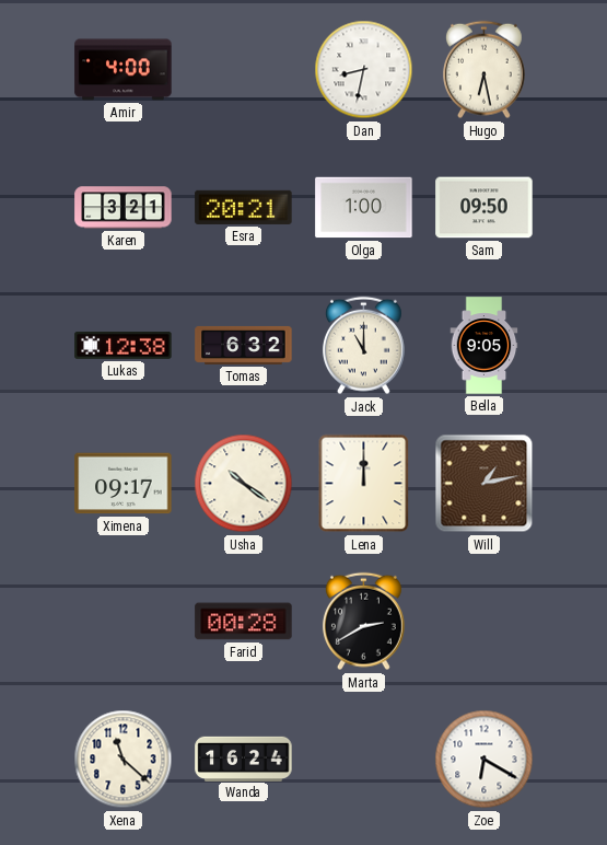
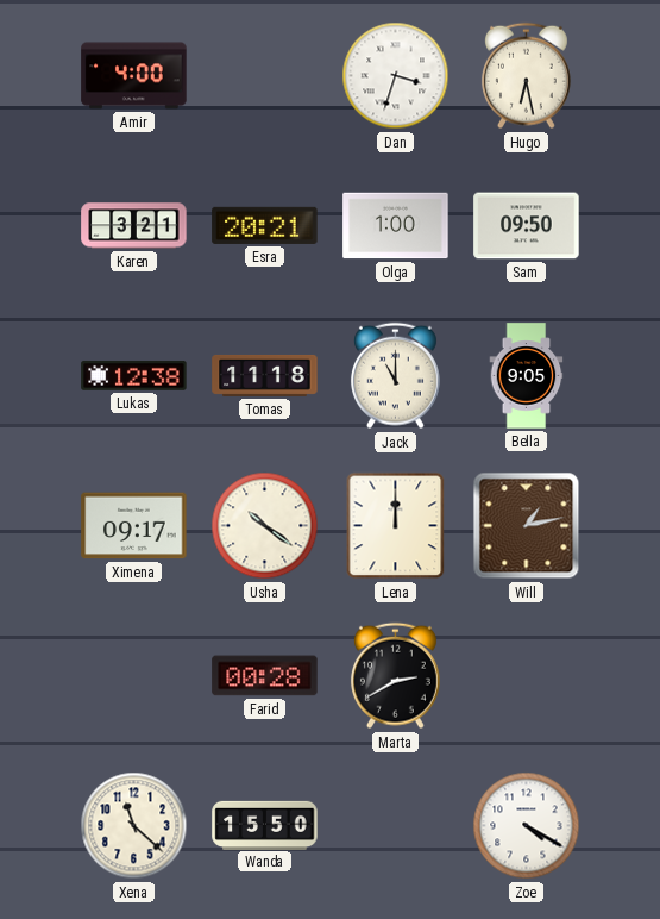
Dan: 8:32 -> 3:33 (396, 76)
Tomas: 6:32 -> 11:18 (265, 375)
Wanda: 16:24 -> 15:50 (265, 825)
Zoe: 6:20 -> 4:20 (527, 826)
